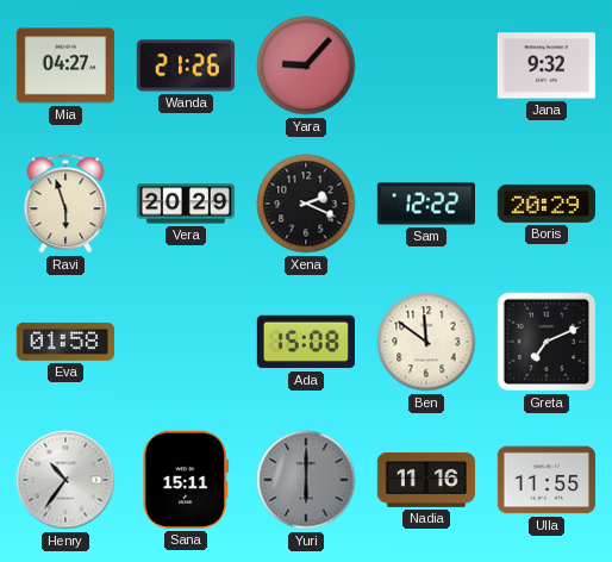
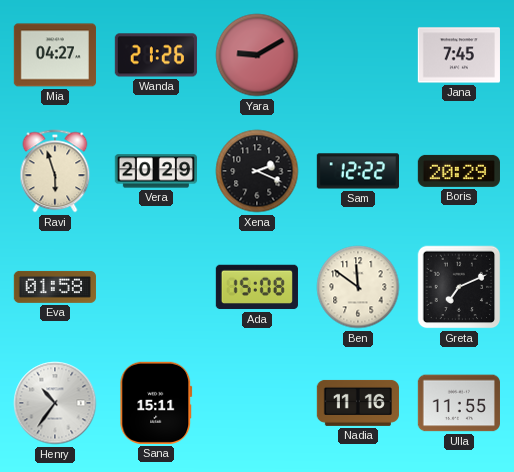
Yara: 9:07 -> 9:10 (257, 55)
Jana: 9:32 -> 7:45 (459, 55)
Yuri: 6:00 -> none (306, 480)
